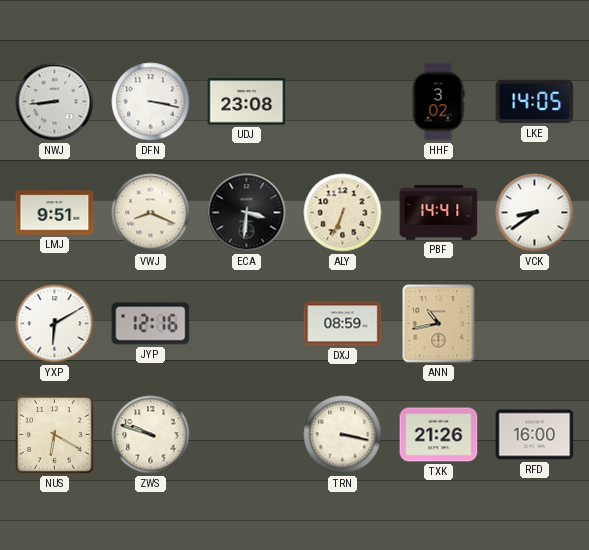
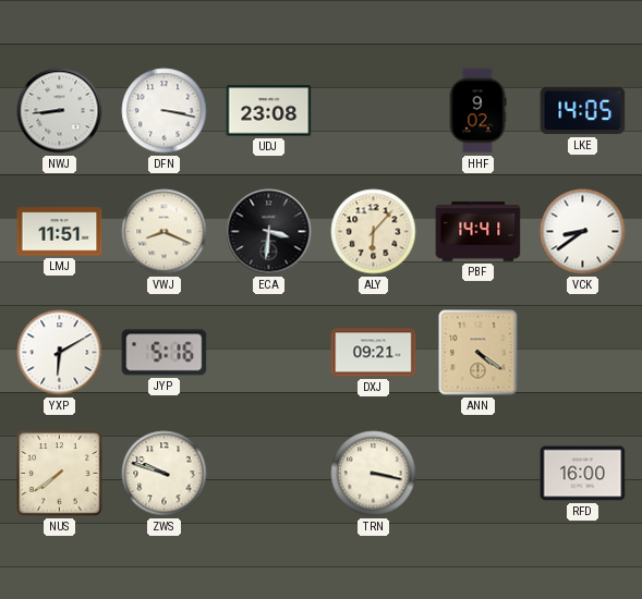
HHF: 3:02 -> 9:02 (477, 111)
LMJ: 9:51 -> 11:51 (60, 232)
ALY: 6:34 -> 6:07 (374, 232)
JYP: 12:16 -> 5:16 (165, 353)
DXJ: 08:59 -> 09:21 (374, 353)
ANN: 10:43 -> 4:21 (479, 353)
NUS: 6:20 -> 7:39 (60, 474)
TXK: 21:26 -> none (439, 435)
